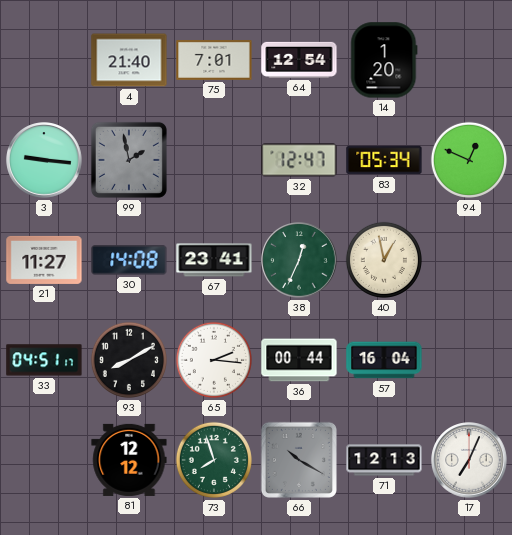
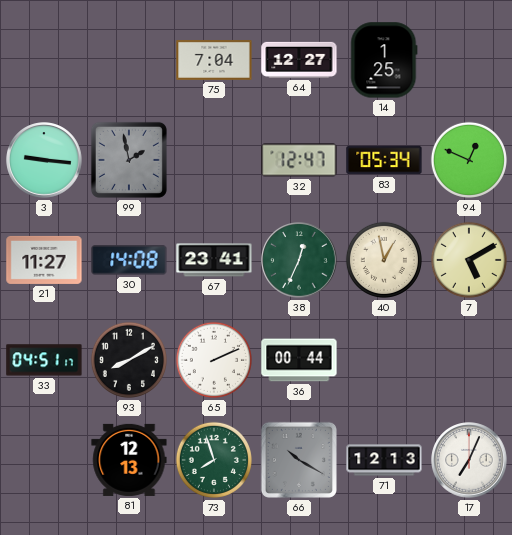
4: 21:40 -> none (129, 60)
75: 7:01 -> 7:04 (214, 60)
64: 12:54 -> 12:27 (299, 60)
14: 1:20 -> 1:25 (384, 60)
7: none -> 5:10 (469, 260)
65: 2:16 -> 2:11 (214, 360)
57: 16:04 -> none (384, 360)
81: 12:12 -> 12:13 (129, 460)
